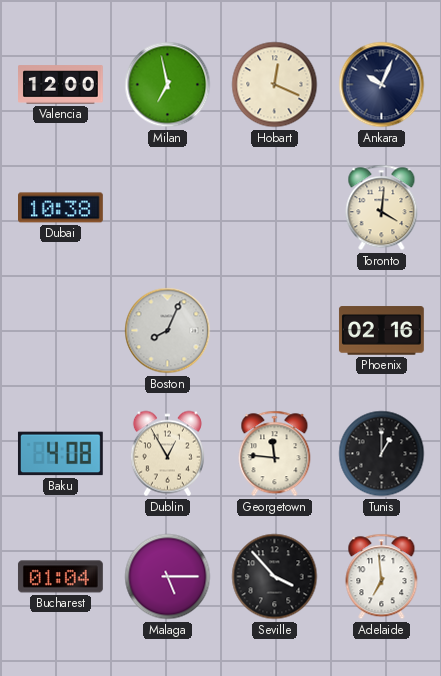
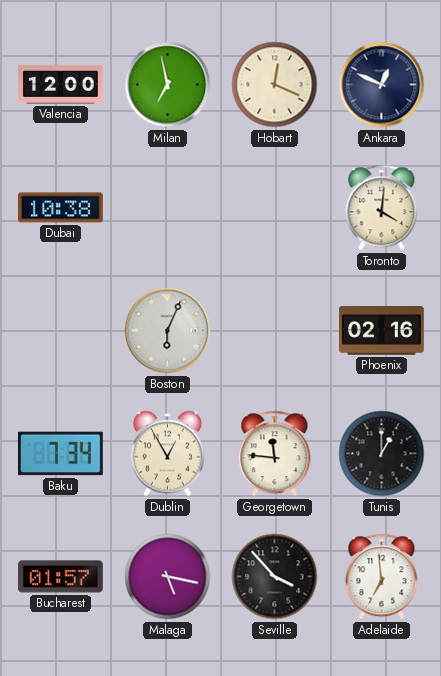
Ankara: 10:04 -> 12:49 (382, 85)
Boston: 8:04 -> 6:04 (168, 331)
Baku: 4:08 -> 7:34 (60, 454)
Bucharest: 01:04 -> 01:57 (61, 577)
Malaga: 5:15 -> 5:17 (168, 577)
